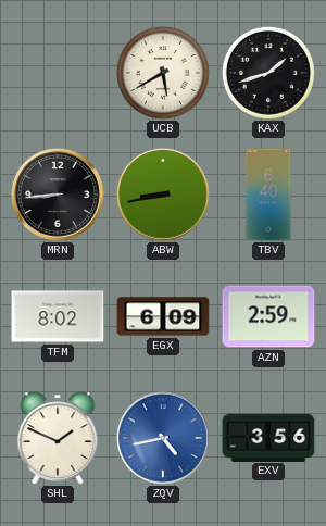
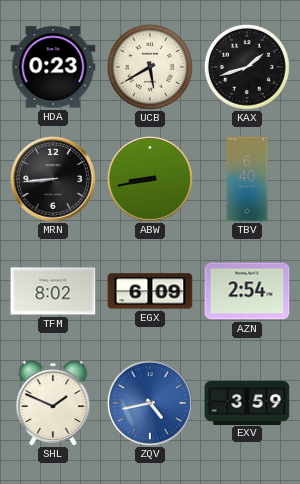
HDA: none -> 0:23 (53, 67)
AZN: 2:59 -> 2:54 (247, 291)
EXV: 3:56 -> 3:59 (247, 402)
